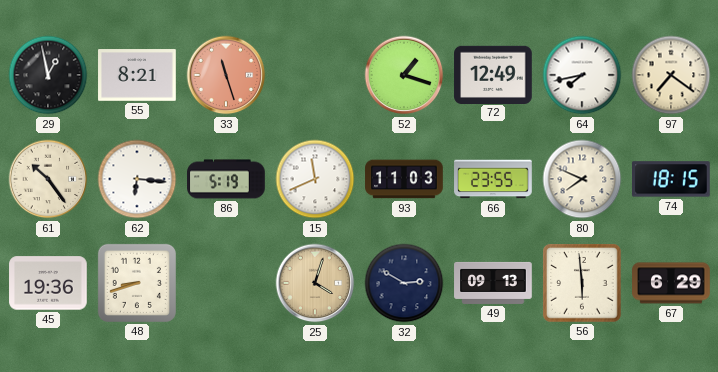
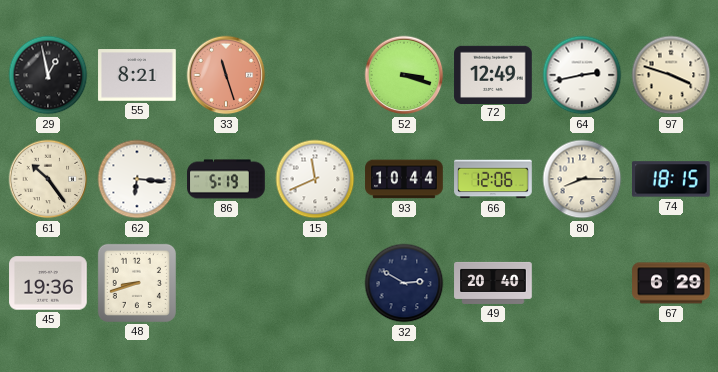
52: 1:18 -> 3:18 (404, 75)
64: 7:43 -> 2:43 (582, 75)
97: 7:21 -> 3:48 (671, 75)
93: 11:03 -> 10:44 (404, 179)
66: 23:55 -> 12:06 (493, 179)
80: 7:49 -> 8:15 (582, 179)
25: 4:03 -> none (315, 283)
49: 09:13 -> 20:40 (493, 283)
56: 5:59 -> none (583, 284)
